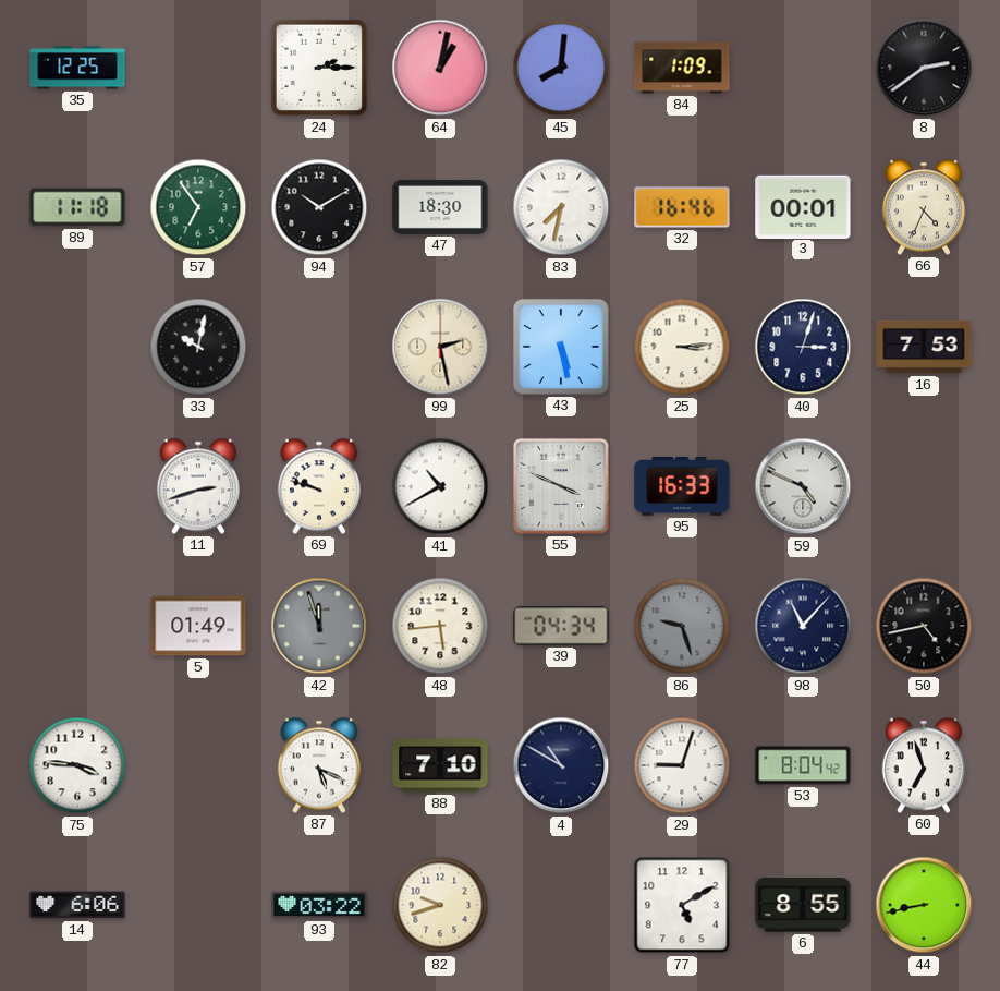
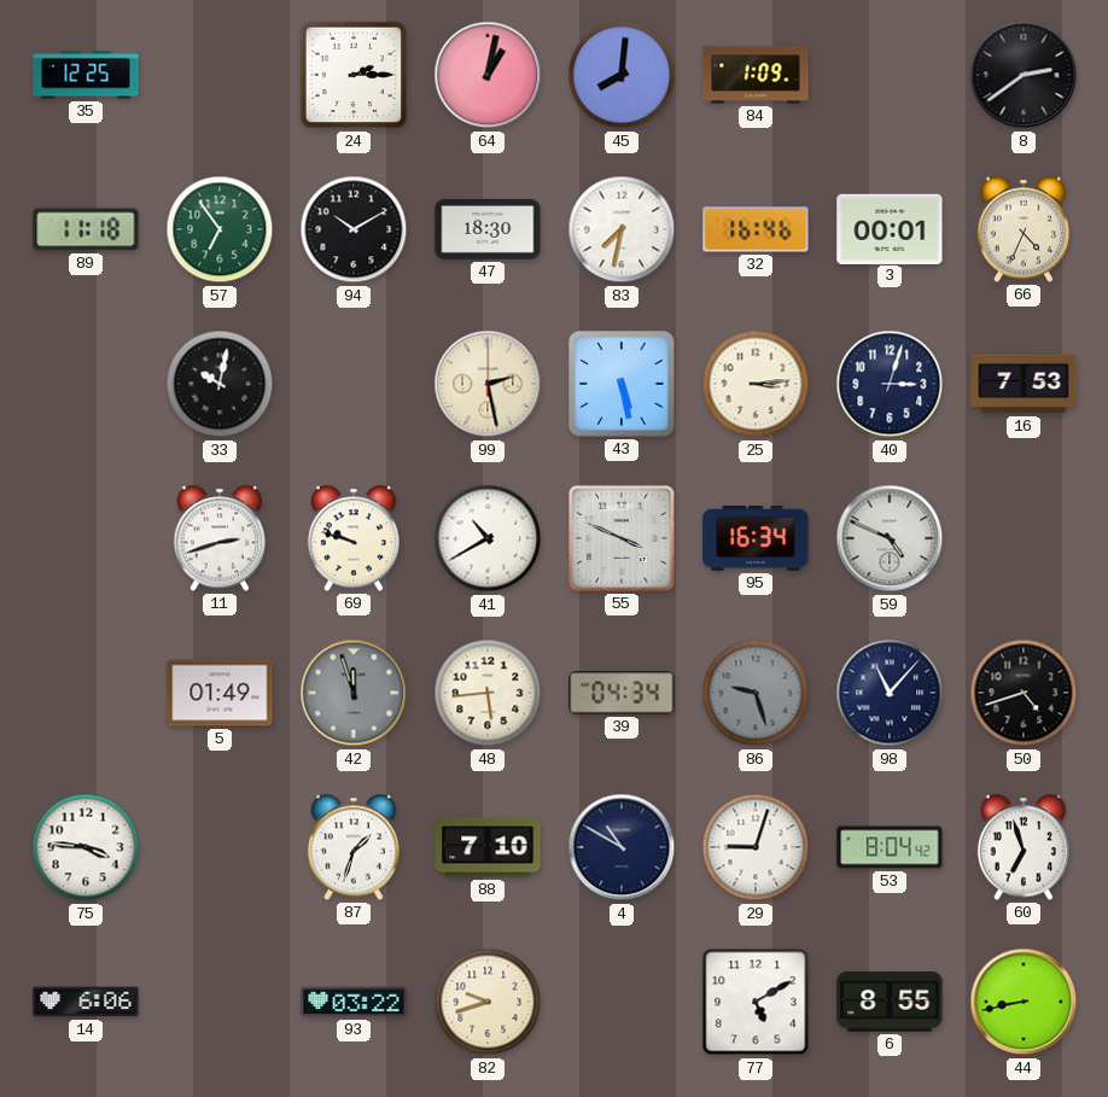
95: 16:33 -> 16:34 (756, 539)
50: 4:43 -> 4:42 (1024, 693)
87: 5:19 -> 1:33 (352, 847)
